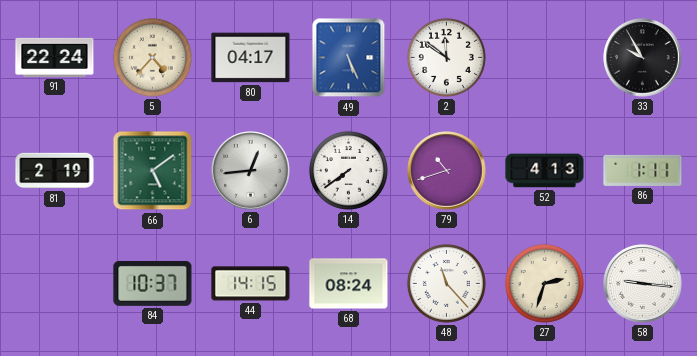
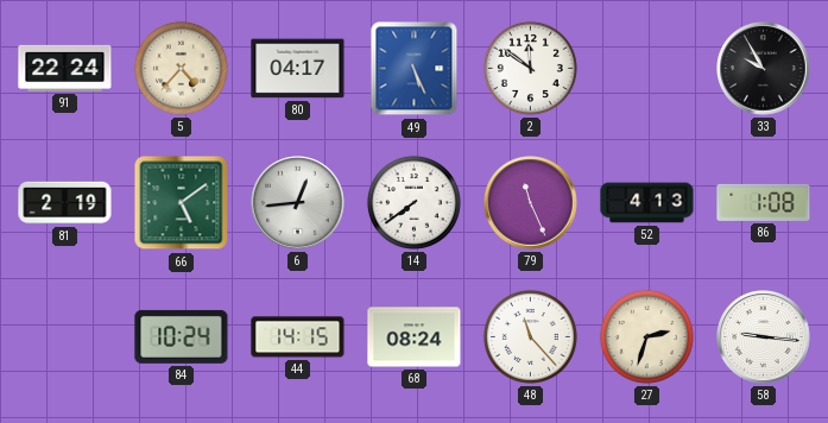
79: 10:42 -> 11:26 (531, 203)
86: 1:11 -> 1:08 (764, 202)
84: 10:37 -> 10:24 (182, 336)
